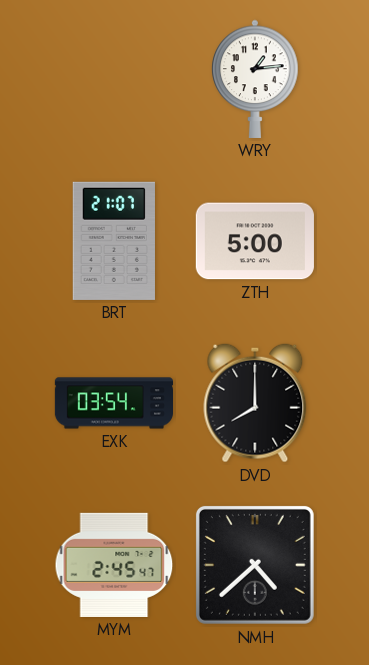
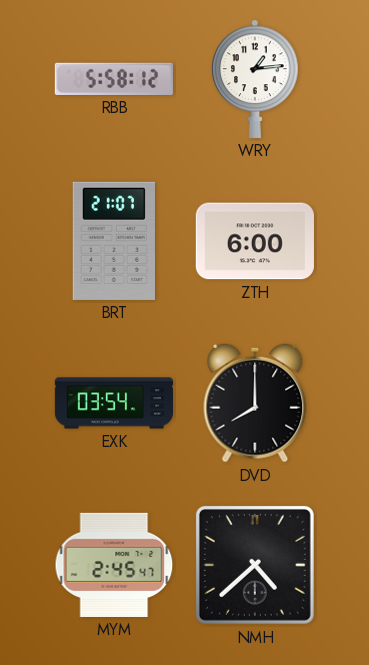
RBB: none -> 5:58 (114, 79)
ZTH: 5:00 -> 6:00 (255, 241)
